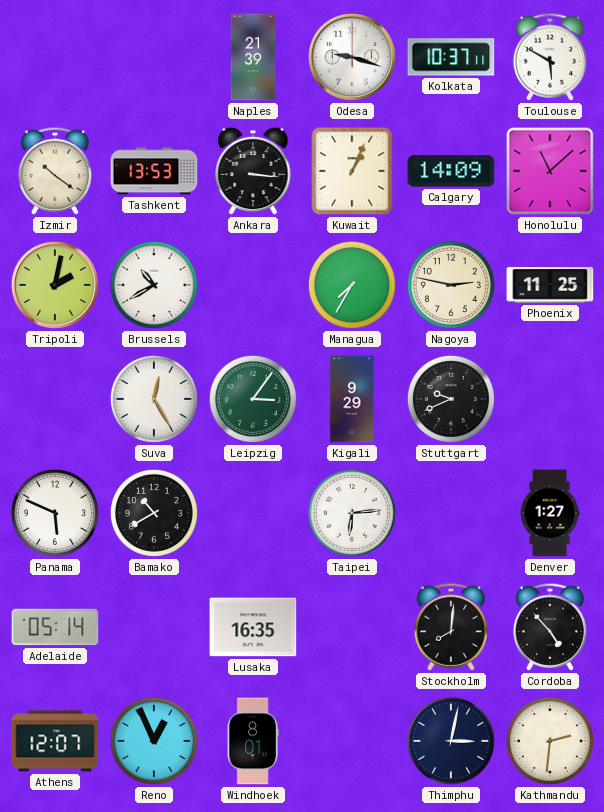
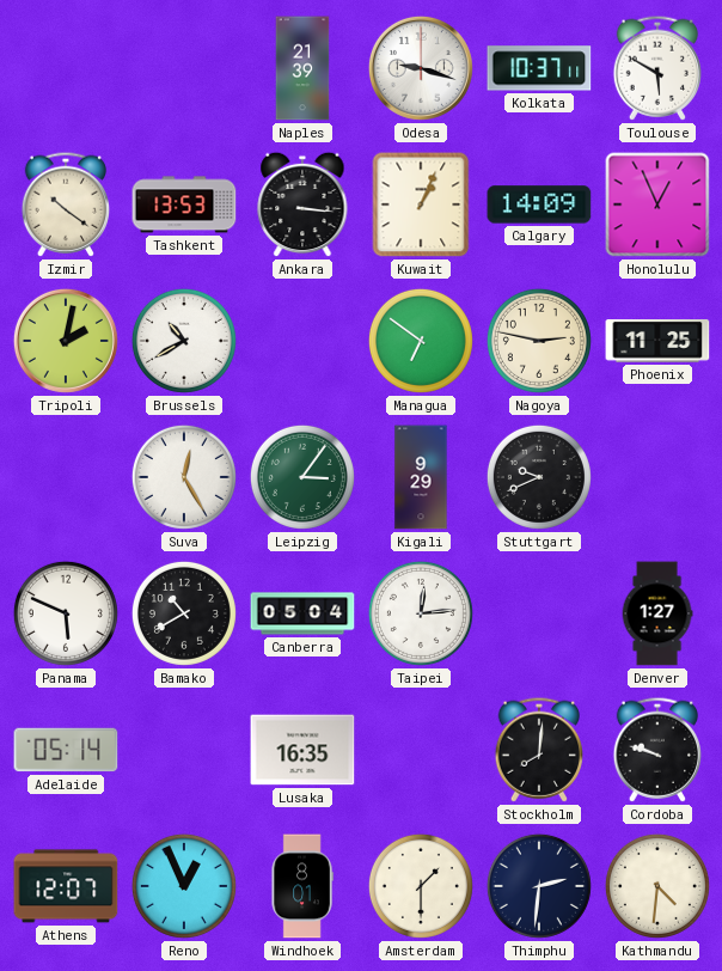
Honolulu: 11:08 -> 12:56 (657, 204)
Managua: 7:35 -> 6:51 (421, 341)
Canberra: none -> 05:04 (302, 613)
Taipei: 6:14 -> 12:14 (421, 613)
Cordoba: 4:53 -> 9:48 (656, 750)
Amsterdam: none -> 1:30 (421, 886)
Thimphu: 3:02 -> 2:31 (539, 886)
Kathmandu: 2:31 -> 4:31 (657, 886)
